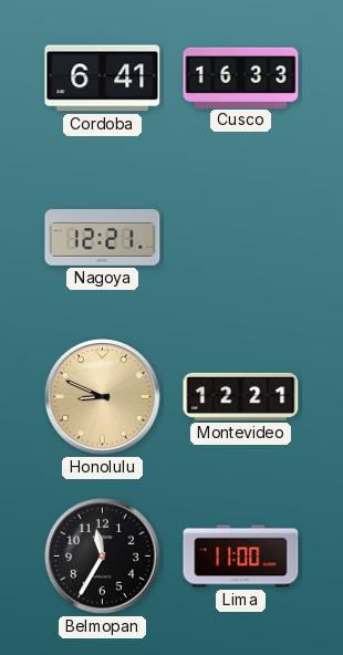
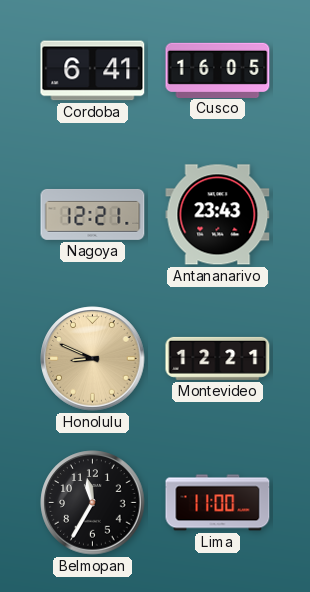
Cusco: 16:33 -> 16:05 (218, 70)
Antananarivo: none -> 23:43 (218, 215)
